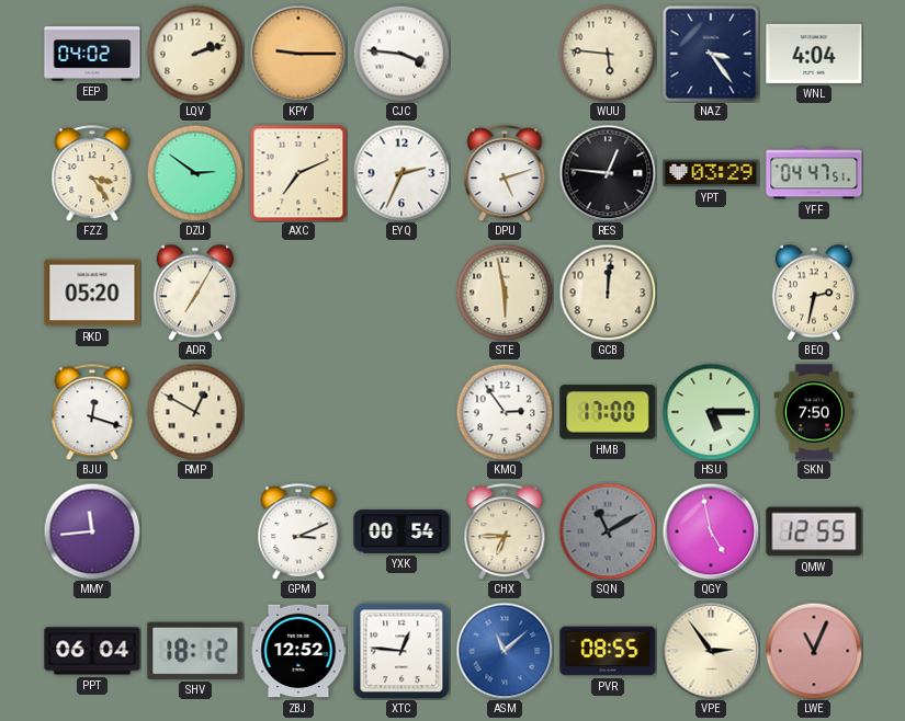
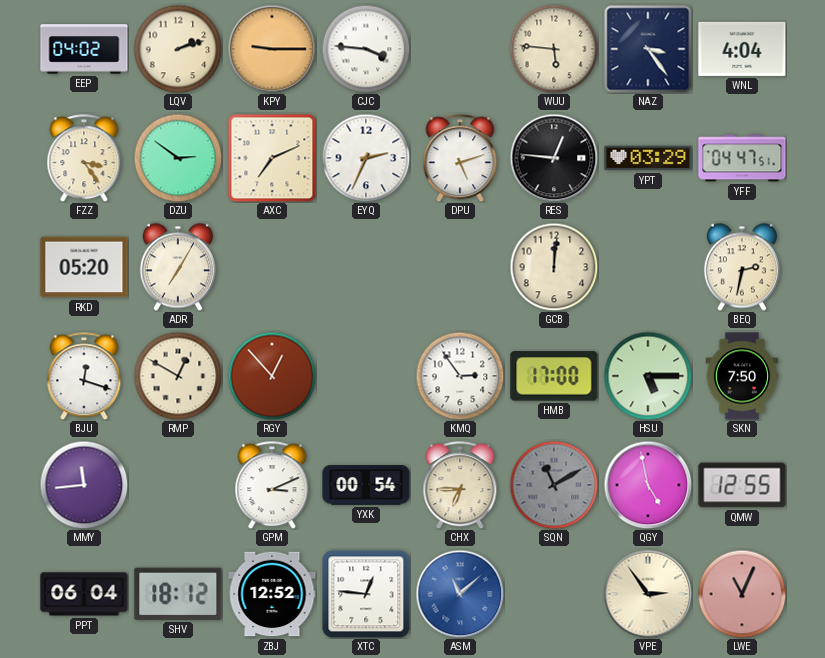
STE: 5:58 -> none (505, 293)
RGY: none -> 12:53 (272, 376)
PVR: 08:55 -> none (608, 651)
